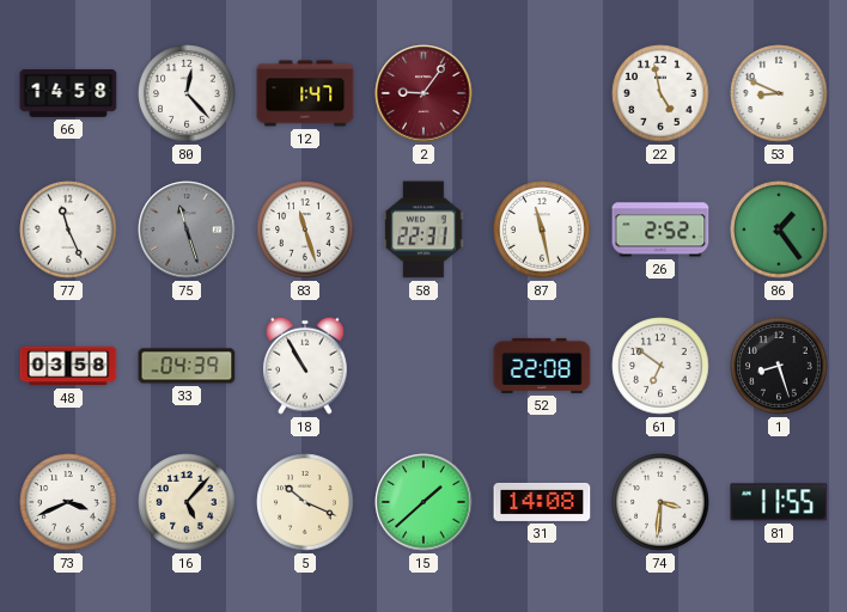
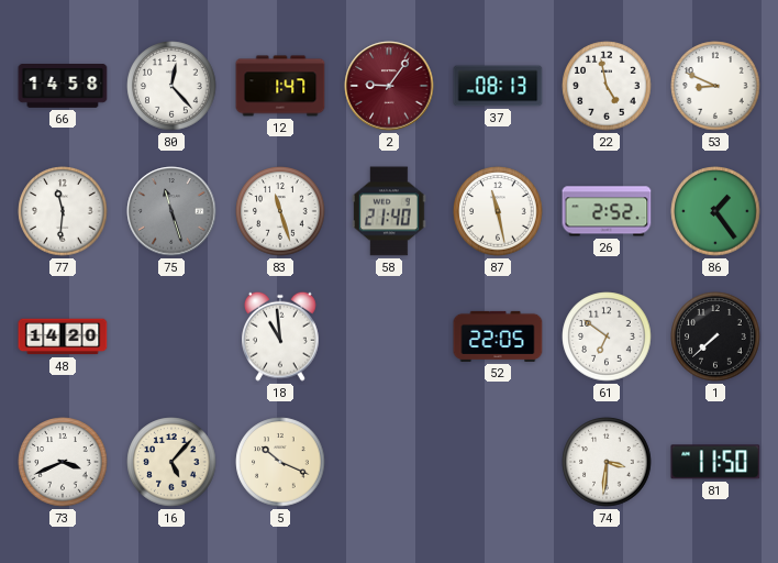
37: none -> 08:13 (498, 86)
77: 11:26 -> 11:31 (63, 211)
58: 22:31 -> 21:40 (389, 211)
48: 03:58 -> 14:20 (63, 336)
33: 04:39 -> none (187, 366)
18: 10:55 -> 10:59 (281, 336)
52: 22:08 -> 22:05 (498, 336)
1: 8:27 -> 7:38 (715, 336)
15: 1:38 -> none (423, 502)
31: 14:08 -> none (542, 502)
81: 11:55 -> 11:50 (715, 462)
